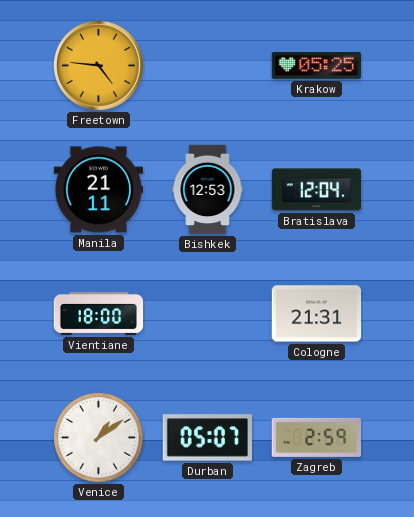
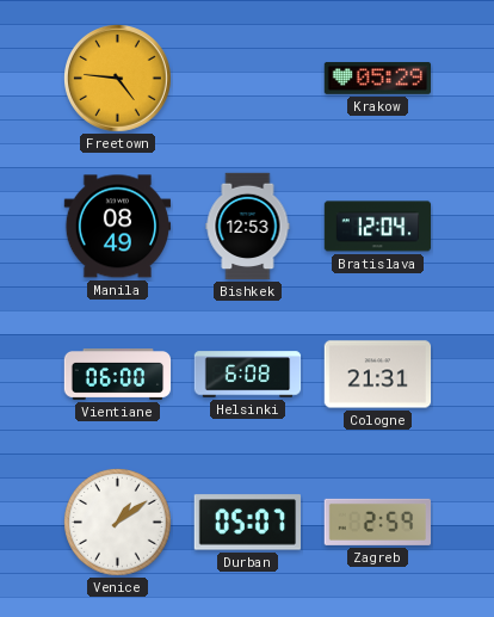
Krakow: 05:25 -> 05:29 (378, 79)
Manila: 21:11 -> 08:49 (118, 227)
Vientiane: 18:00 -> 06:00 (118, 375)
Helsinki: none -> 6:08 (248, 375)
